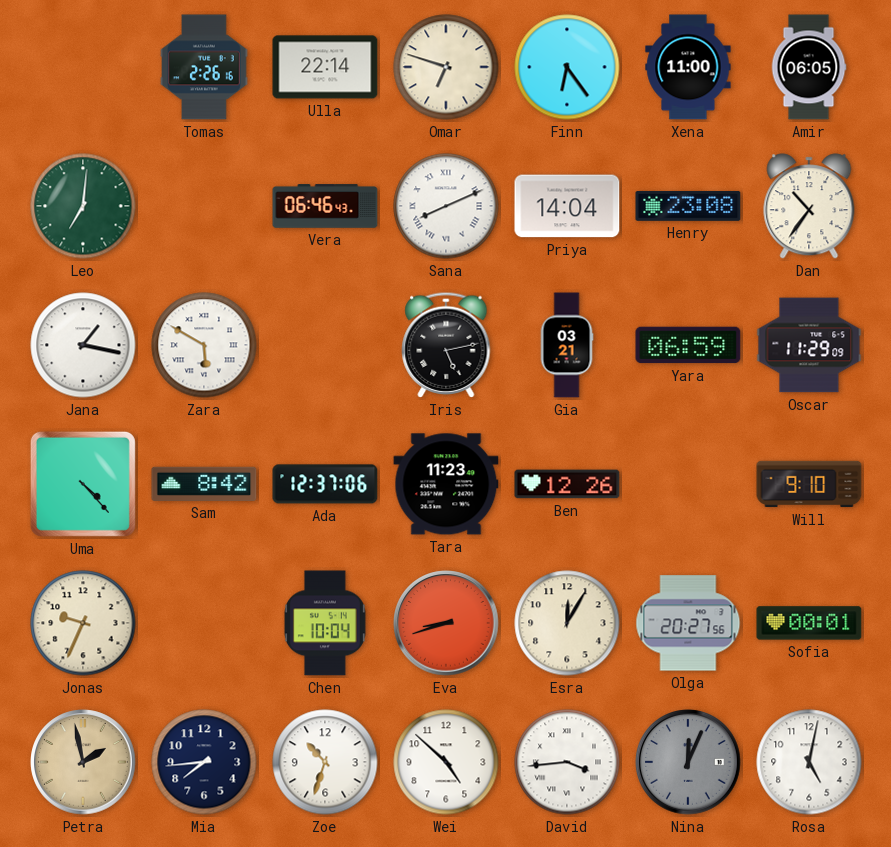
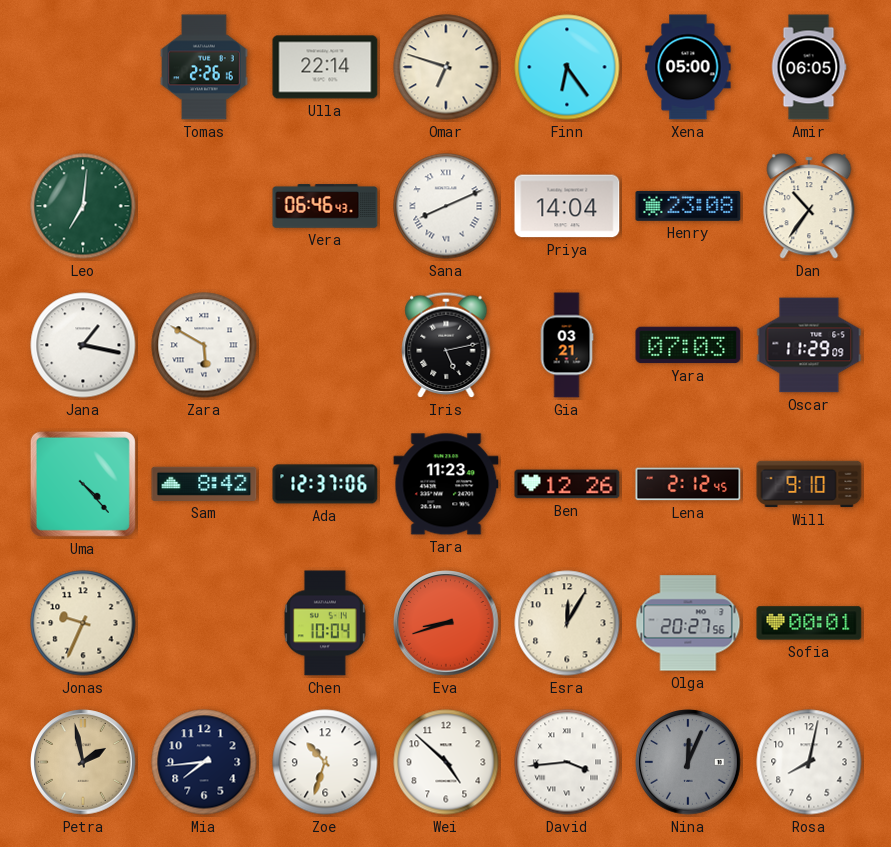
Xena: 11:00 -> 05:00 (688, 67)
Yara: 06:59 -> 07:03 (688, 345)
Lena: none -> 2:12 (688, 484)
Rosa: 5:02 -> 8:02 (809, 762)
